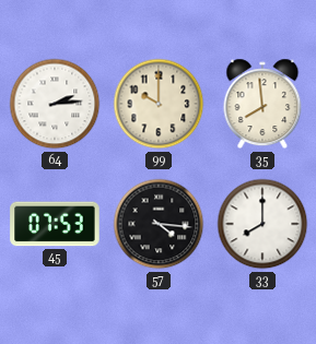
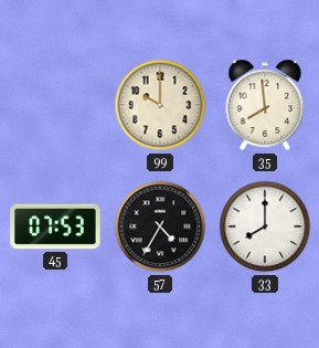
64: 2:14 -> none (55, 104)
57: 4:16 -> 4:35 (160, 226)
